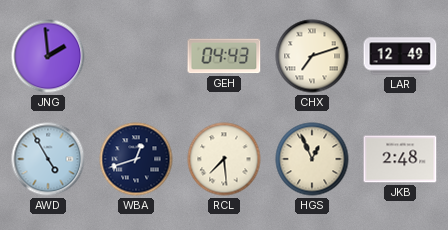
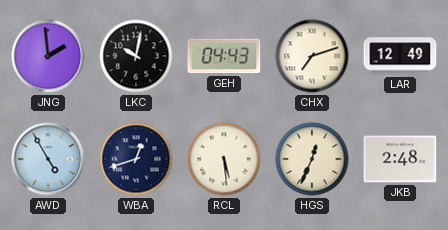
LKC: none -> 10:02 (136, 56)
RCL: 7:29 -> 5:29 (224, 159)
HGS: 12:56 -> 12:34 (312, 159)
